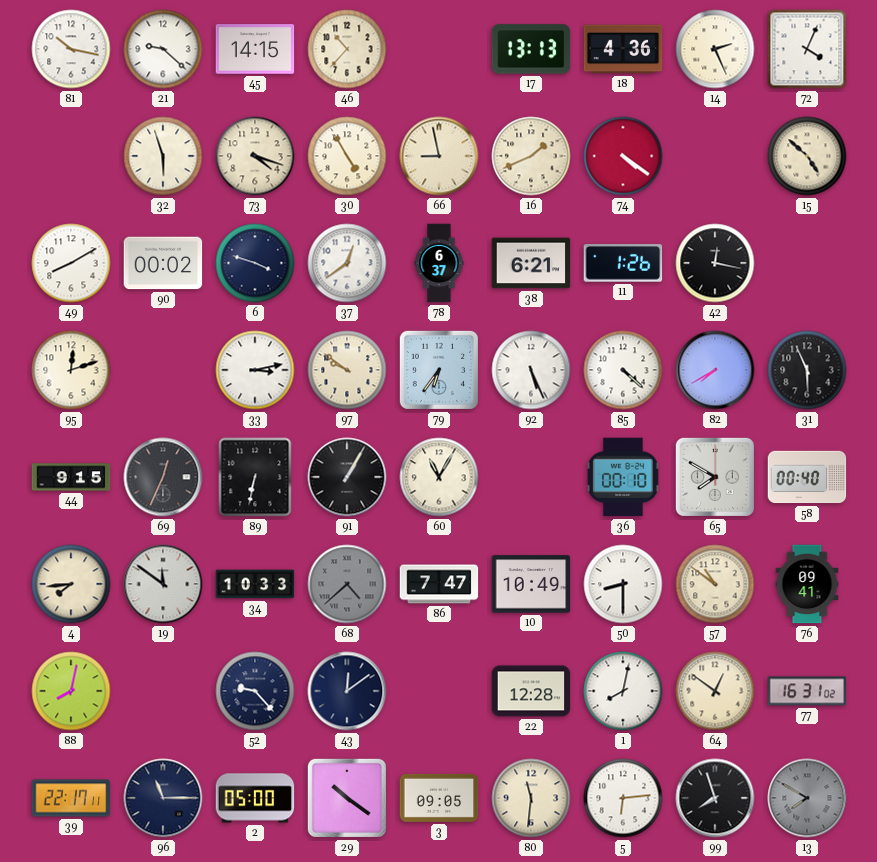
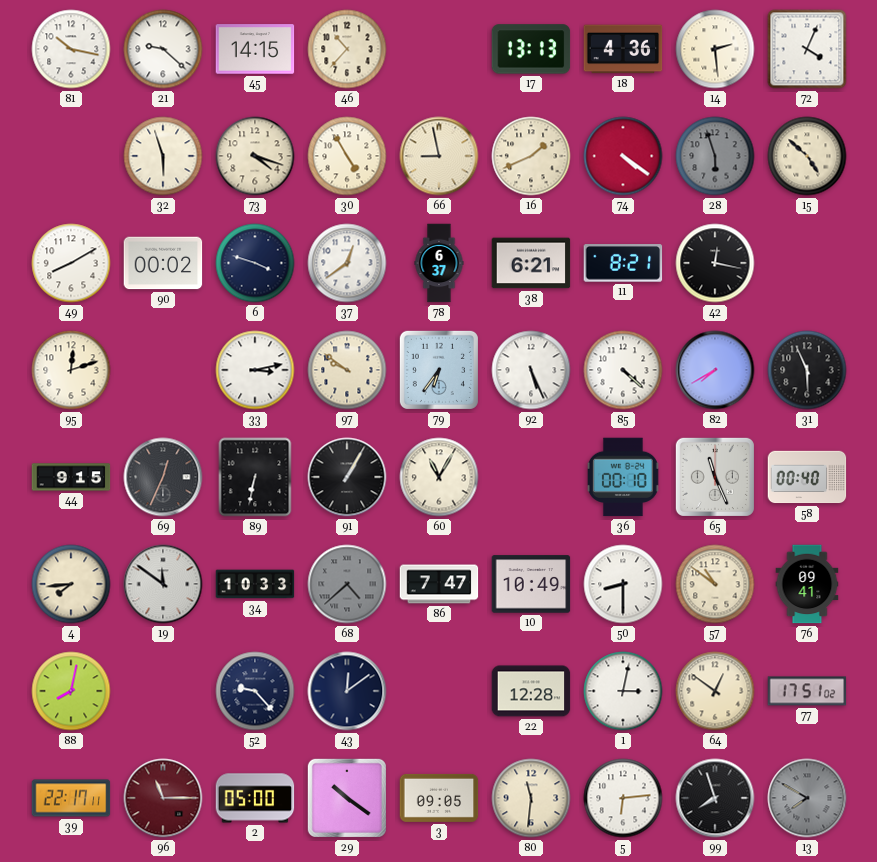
14: 2:26 -> 2:29 (715, 49)
28: none -> 5:57 (715, 156)
11: 1:26 -> 8:21 (623, 263)
65: 7:50 -> 11:26 (715, 477)
1: 8:02 -> 3:02 (623, 691)
77: 16:31 -> 17:51 (807, 691)
96 dial: navy -> burgundy (163, 798)
